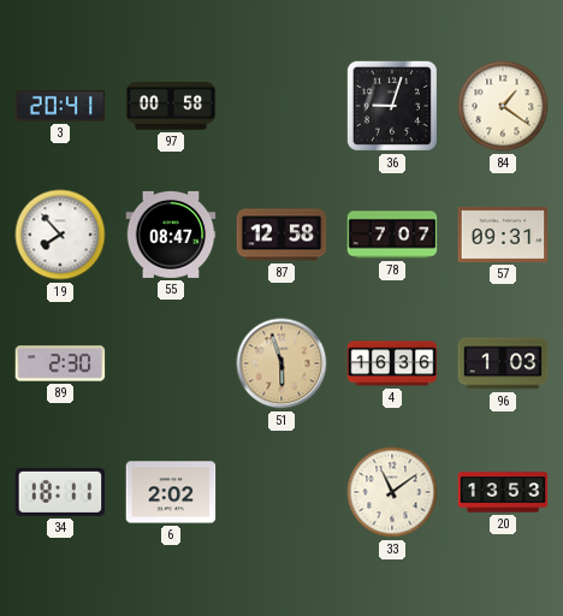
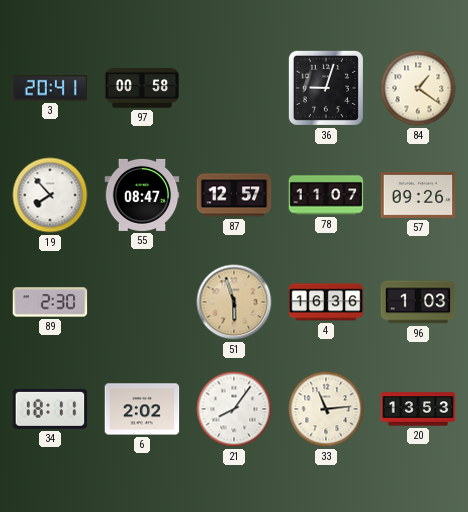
87: 12:58 -> 12:57 (234, 195)
78: 7:07 -> 11:07 (326, 195)
57: 09:31 -> 09:26 (418, 195)
21: none -> 8:06 (234, 409)
33: 11:09 -> 11:14 (326, 409)
